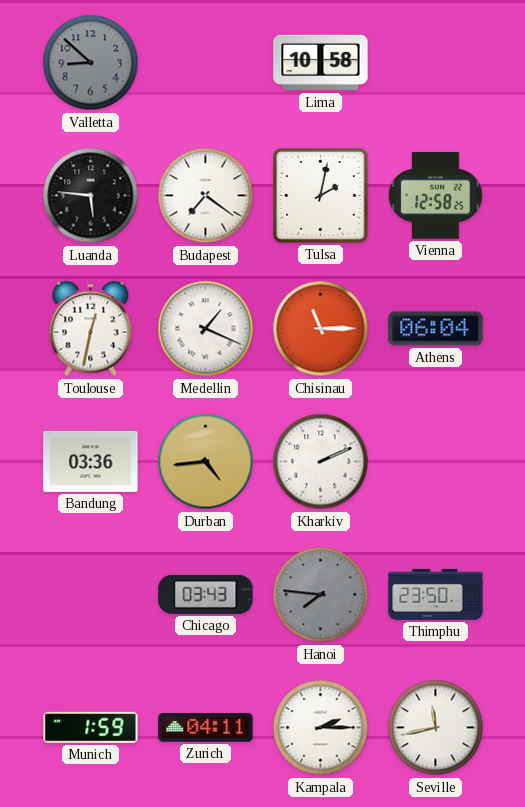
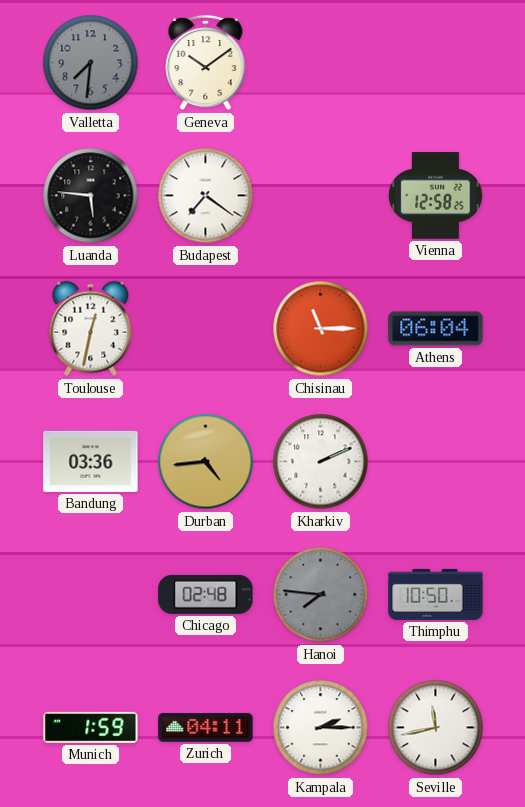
Valletta: 8:52 -> 7:31 (91, 63)
Geneva: none -> 10:09 (206, 63)
Lima: 10:58 -> none (321, 63)
Tulsa: 2:02 -> none (321, 196)
Medellin: 1:19 -> none (206, 329)
Chicago: 03:43 -> 02:48 (206, 594)
Thimphu: 23:50 -> 10:50 (436, 594)
